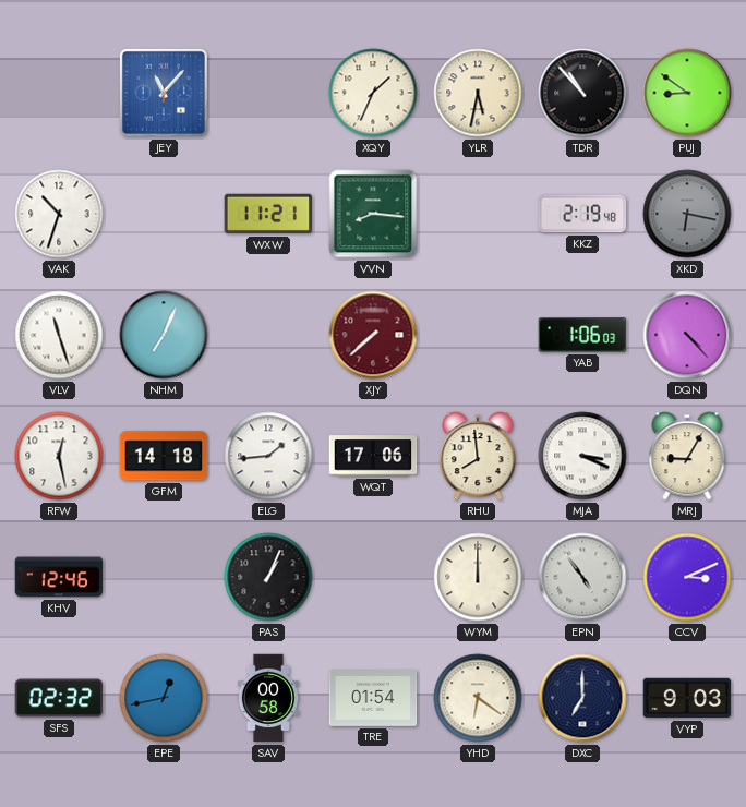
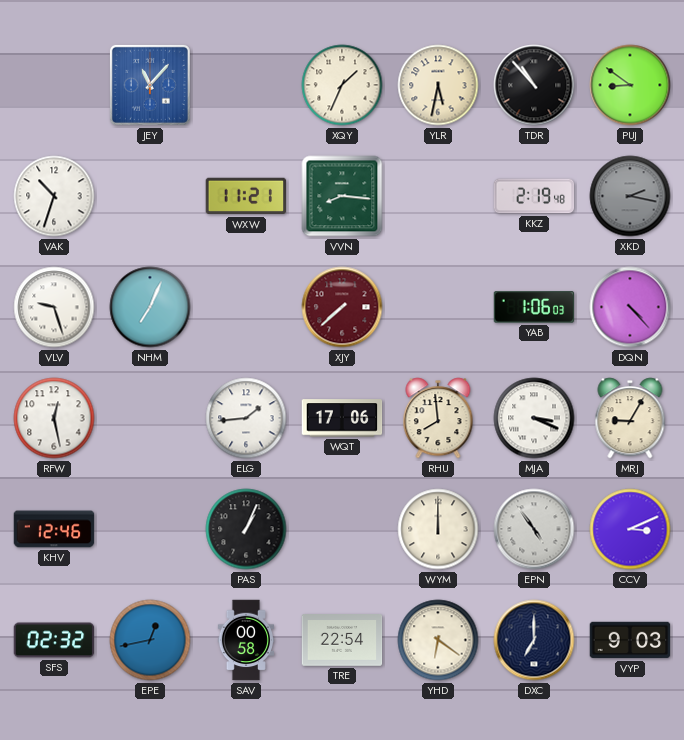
XKD: 6:17 -> 2:17 (630, 196)
VLV: 11:27 -> 9:27 (54, 307)
GFM: 14:18 -> none (164, 456)
TRE: 01:54 -> 22:54 (342, 641)
